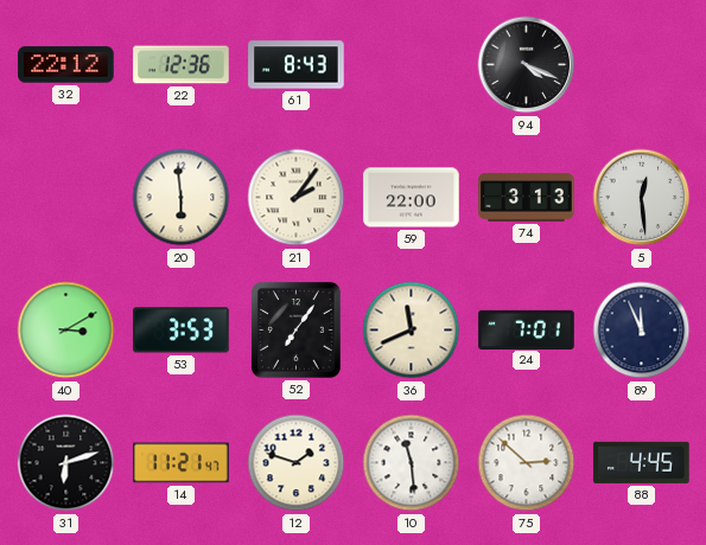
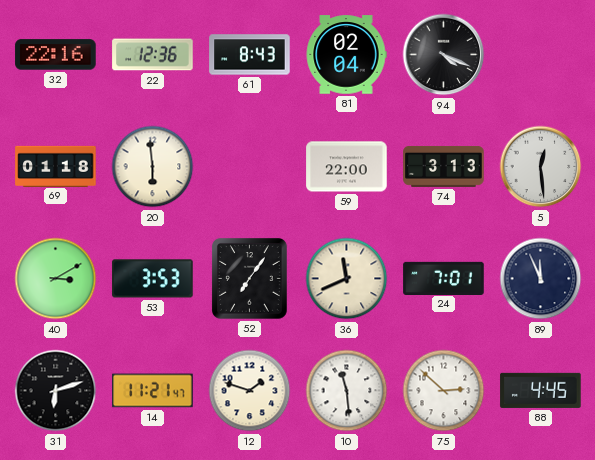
32: 22:12 -> 22:16 (56, 55)
81: none -> 02:04 (346, 55)
69: none -> 01:18 (56, 166)
21: 2:06 -> none (297, 198)
